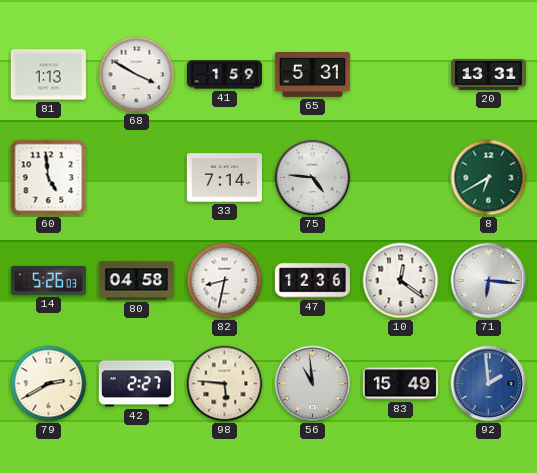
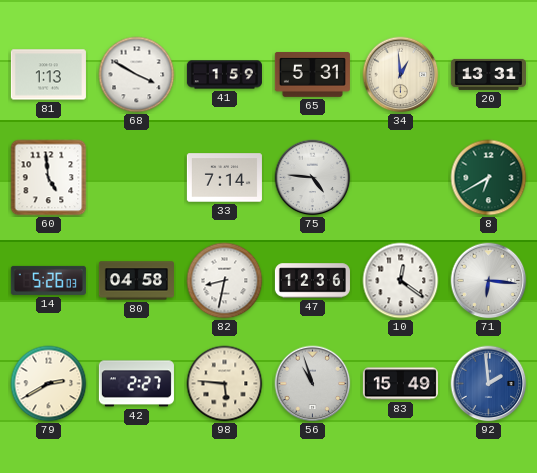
34: none -> 12:59 (401, 75)
56: 10:59 -> 10:57 (313, 384)
